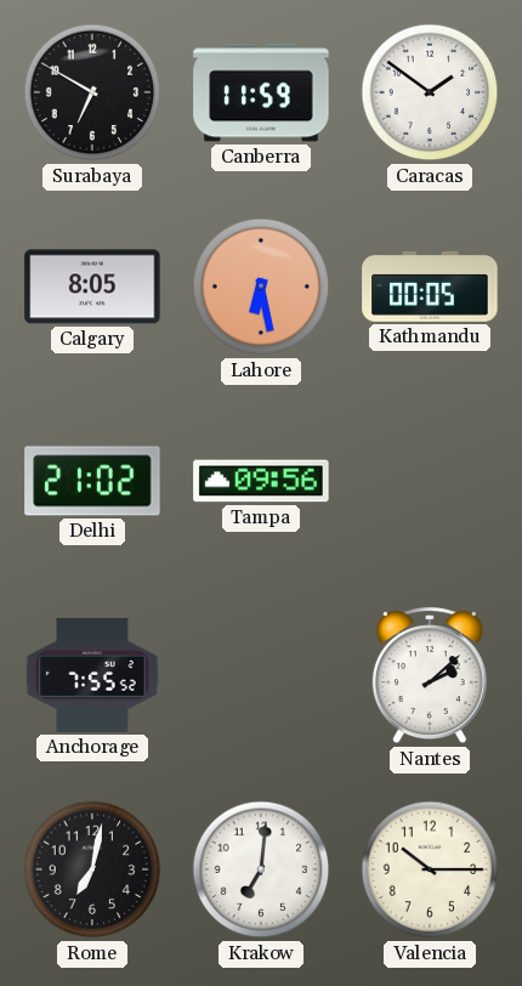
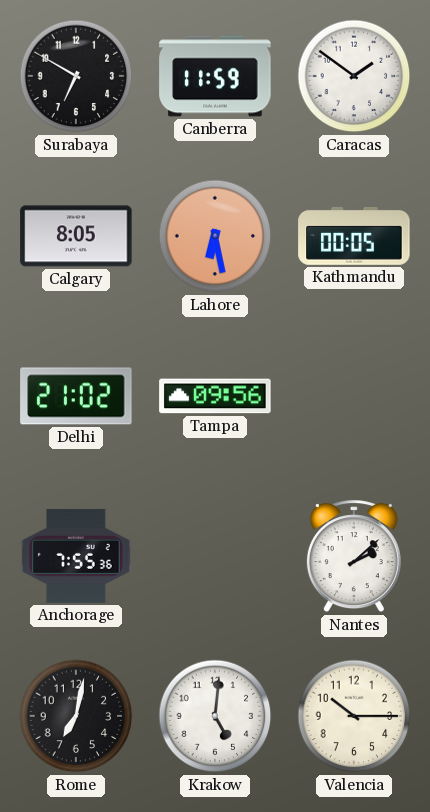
Anchorage: 7:55:52 -> 7:55:36 (76, 556)
Krakow: 7:01 -> 5:01 (215, 716)
